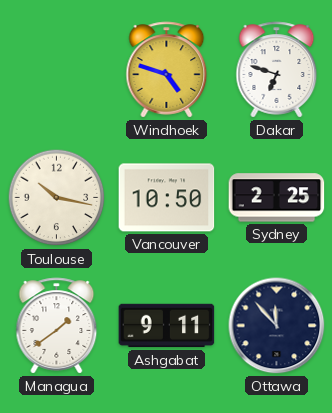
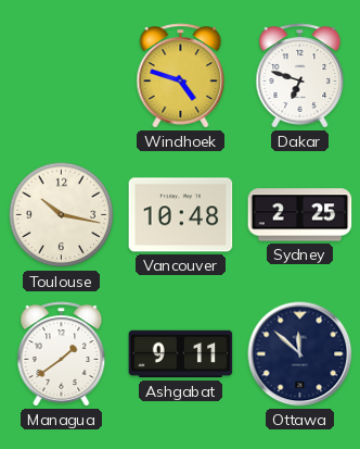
Vancouver: 10:50 -> 10:48 (181, 215)
Ottawa: 11:53 -> 11:52 (300, 354)
